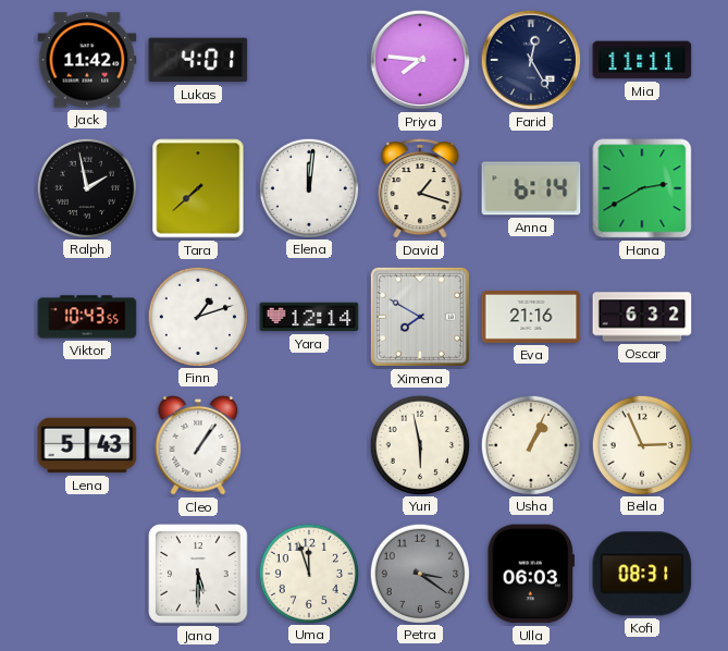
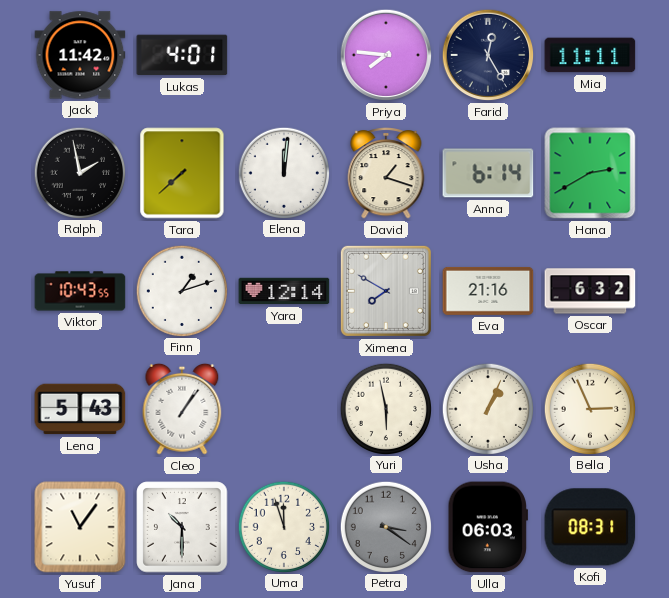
Yusuf: none -> 11:06 (80, 527)
Jana: 5:30 -> 10:30 (182, 527)
